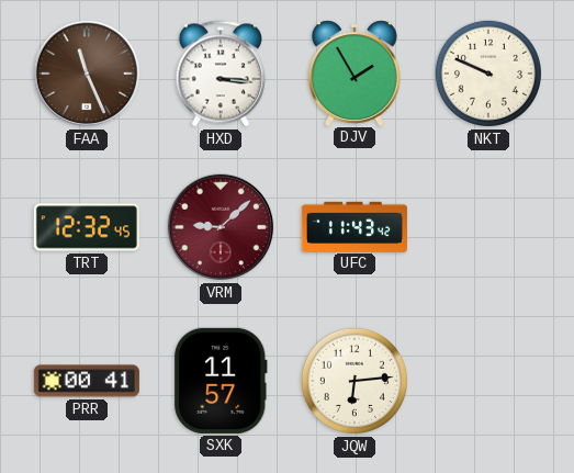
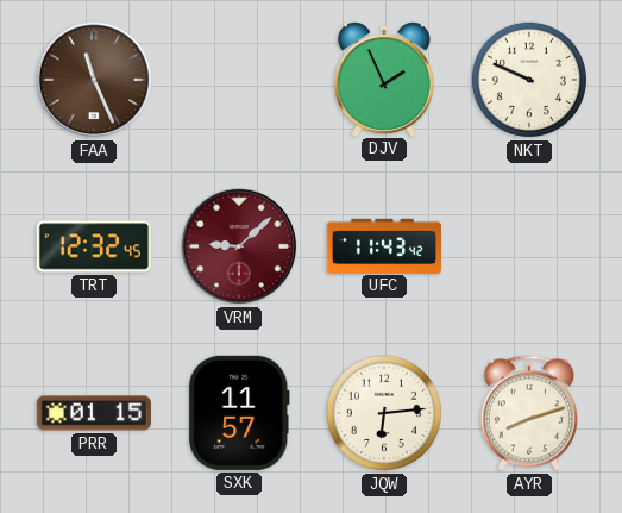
HXD: 3:16 -> none (221, 74)
DJV: 1:55 -> 1:56 (384, 79)
PRR: 00:41 -> 01:15 (94, 413)
AYR: none -> 8:12 (529, 413)
